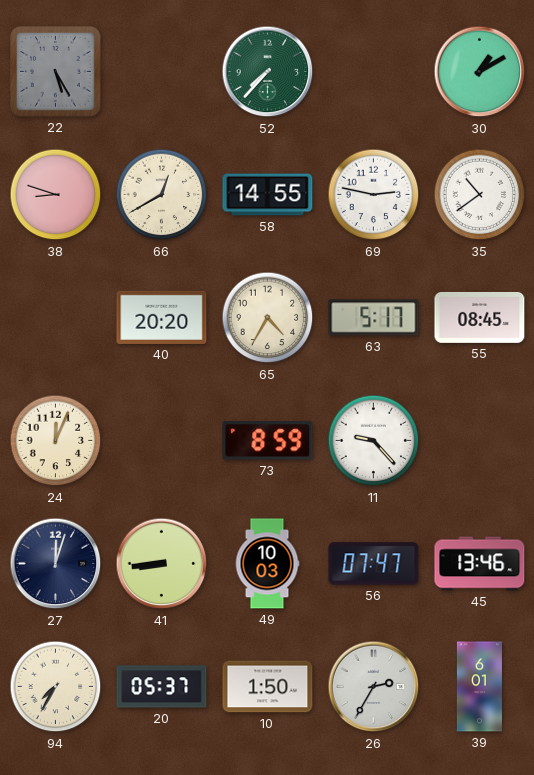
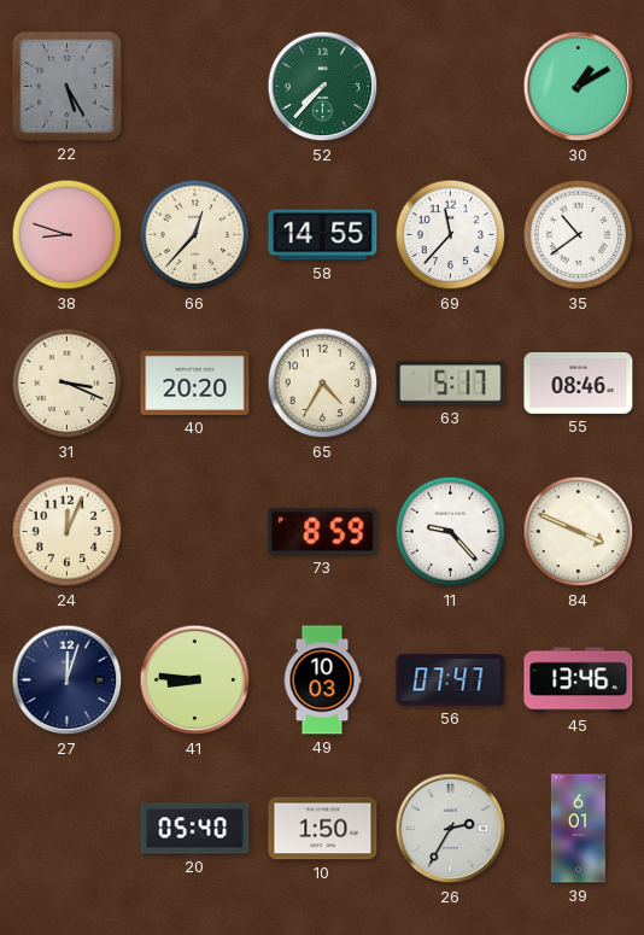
66: 12:40 -> 12:37 (195, 235)
69: 2:47 -> 11:37 (451, 235)
31: none -> 3:19 (68, 384)
55: 08:45 -> 08:46 (579, 382)
84: none -> 3:49 (579, 532)
41: 8:44 -> 8:46 (195, 680)
94: 7:35 -> none (56, 687)
20: 05:37 -> 05:40 (195, 829)
